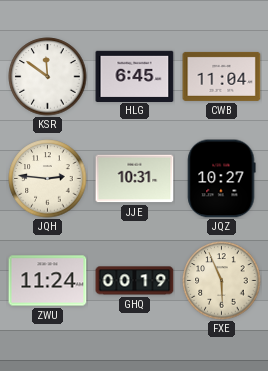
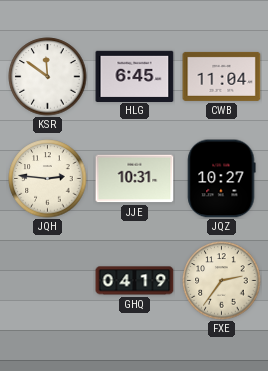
ZWU: 11:24 -> none (48, 281)
GHQ: 00:19 -> 04:19 (135, 281)
FXE: 5:56 -> 2:36 (222, 281)
